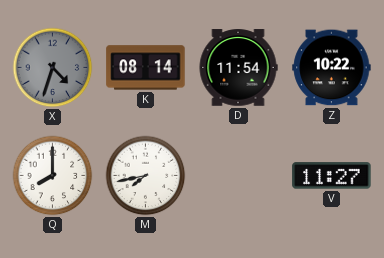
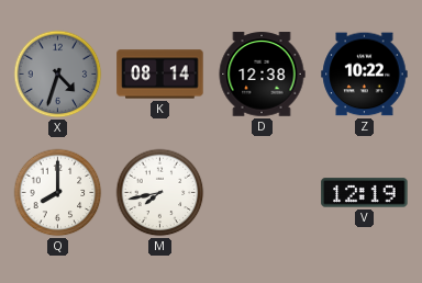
D: 11:54 -> 12:38 (262, 75)
V: 11:27 -> 12:19 (365, 193)
